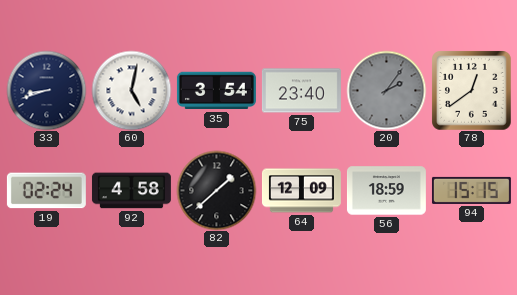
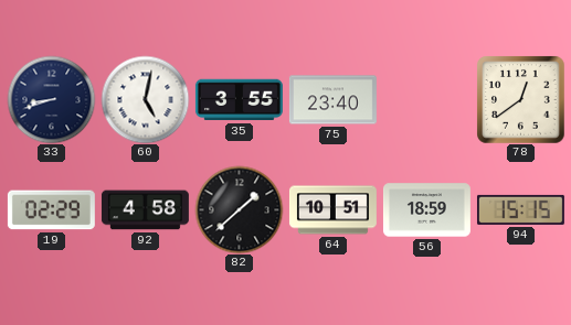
35: 3:54 -> 3:55 (239, 100)
20: 2:06 -> none (386, 90)
19: 02:24 -> 02:29 (51, 210)
64: 12:09 -> 10:51 (332, 210)
